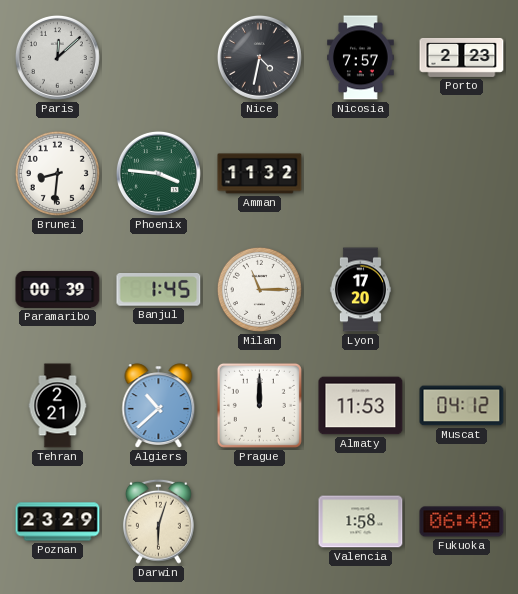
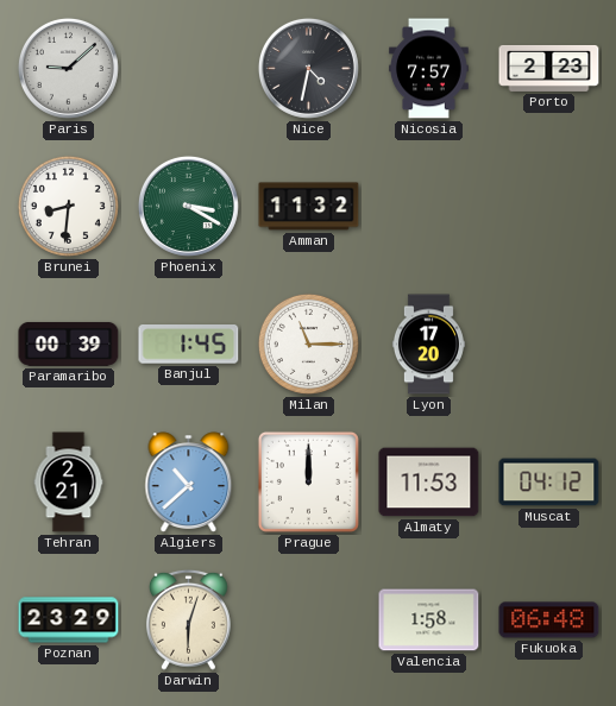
Paris: 12:08 -> 9:08 (68, 68)
Phoenix: 3:46 -> 3:20 (188, 206)
